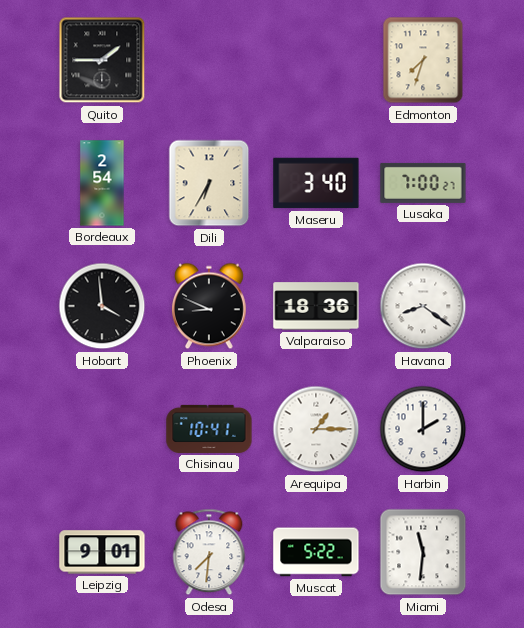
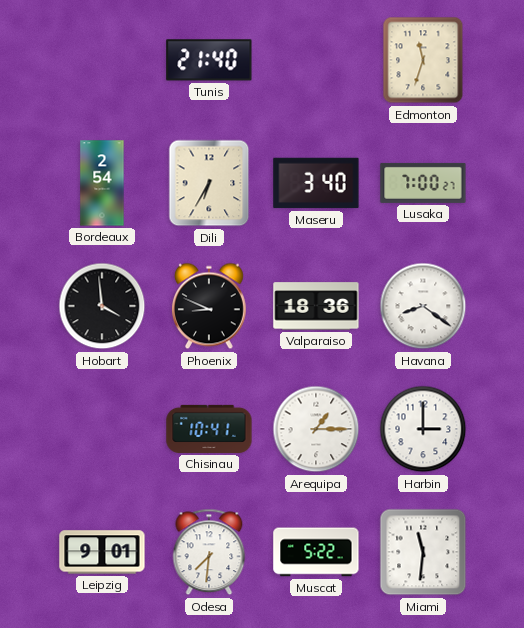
Quito: 1:45 -> none (102, 60)
Tunis: none -> 21:40 (209, 60)
Edmonton: 7:33 -> 11:33 (423, 60)
Harbin: 2:00 -> 3:00 (423, 429)
